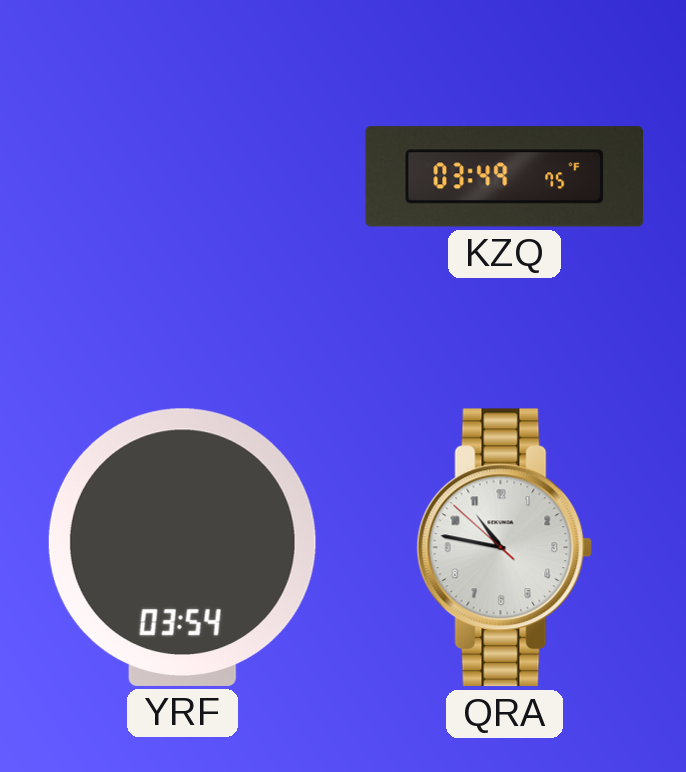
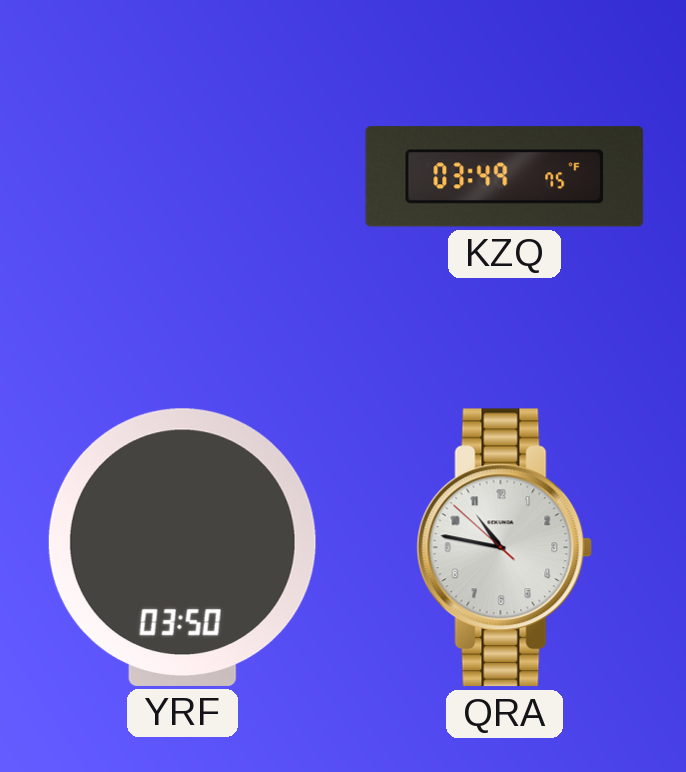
YRF: 03:54 -> 03:50 (182, 547)
